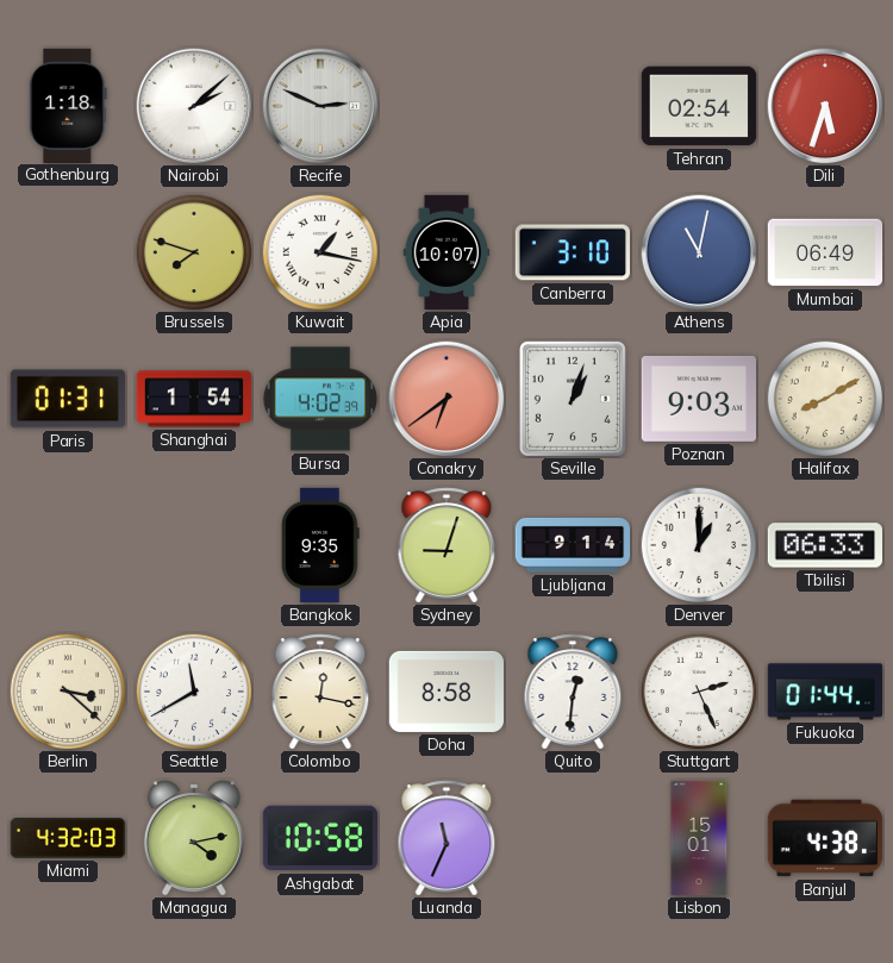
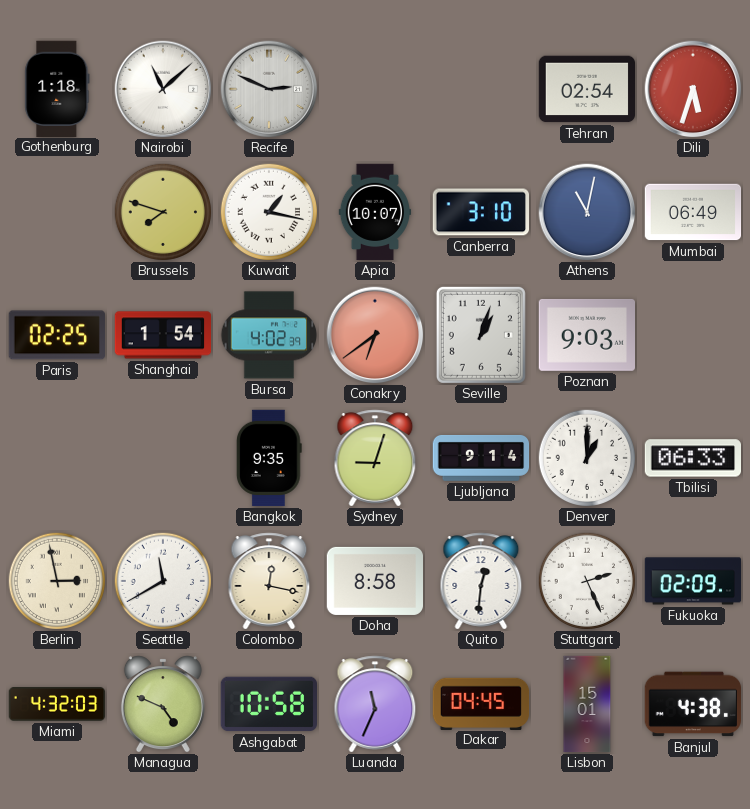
Nairobi: 2:08 -> 11:08 (163, 89)
Paris: 01:31 -> 02:25 (57, 335)
Halifax: 8:10 -> none (824, 398)
Berlin: 3:22 -> 2:58 (56, 580)
Fukuoka: 01:44 -> 02:09 (693, 581)
Managua: 4:13 -> 4:49 (163, 704)
Dakar: none -> 04:45 (481, 703)
